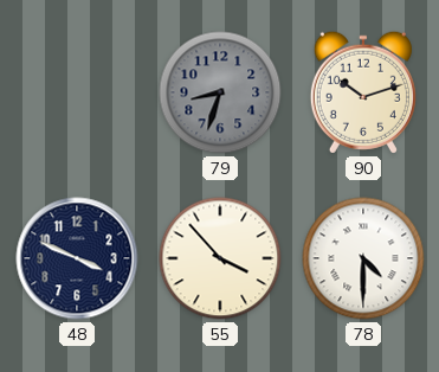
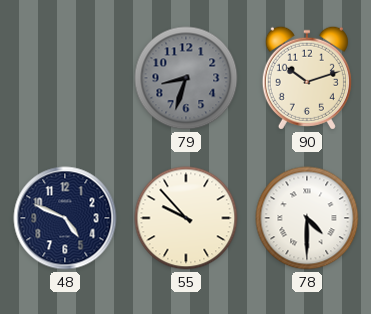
48: 3:49 -> 4:49 (65, 218)
55: 3:53 -> 9:53 (186, 218)
